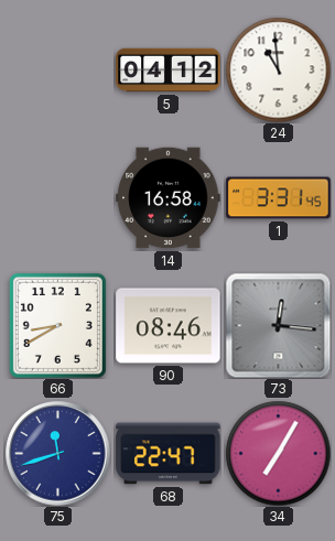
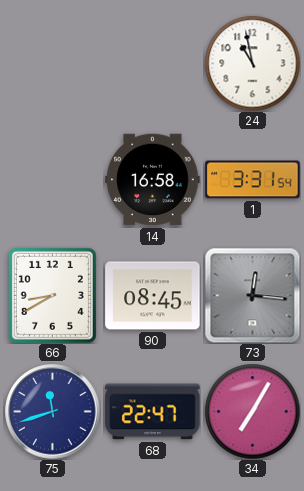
5: 04:12 -> none (169, 71)
24: 10:59 -> 10:58 (252, 63)
1: 3:31:45 -> 3:31:54 (253, 180)
90: 08:46 -> 08:45 (153, 296)
